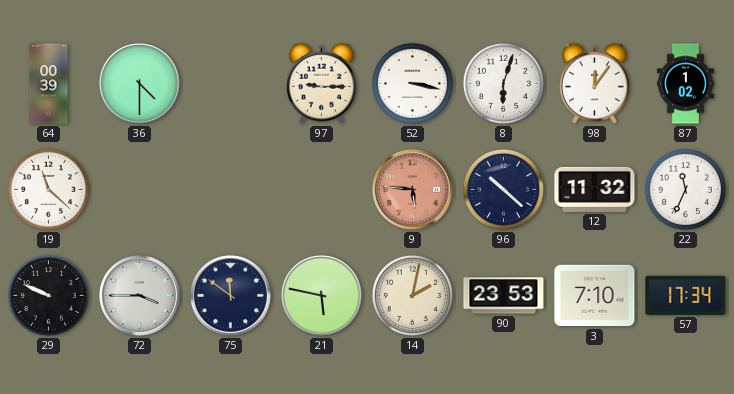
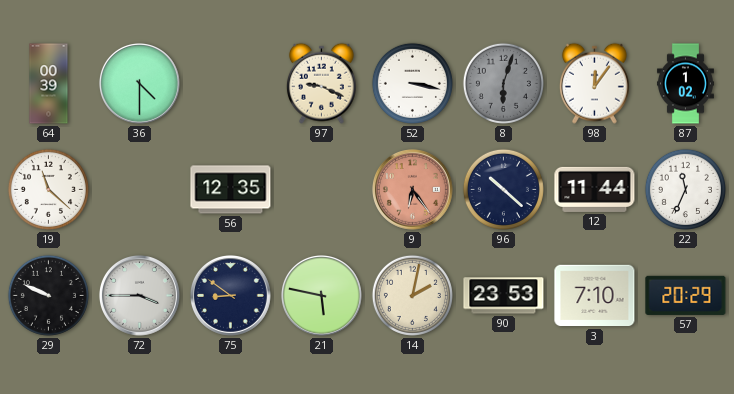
97: 9:15 -> 9:19 (321, 83)
8 dial: white -> grey (503, 83)
56: none -> 12:35 (231, 190)
9: 5:46 -> 6:24 (412, 189)
12: 11:32 -> 11:44 (595, 189)
75: 11:51 -> 8:51 (230, 295)
57: 17:34 -> 20:29 (686, 295)
